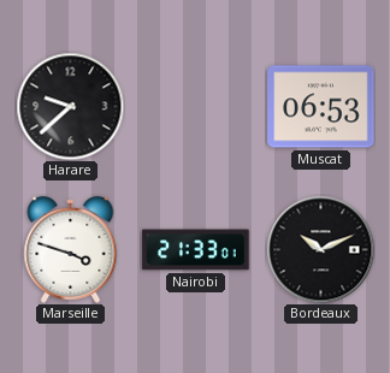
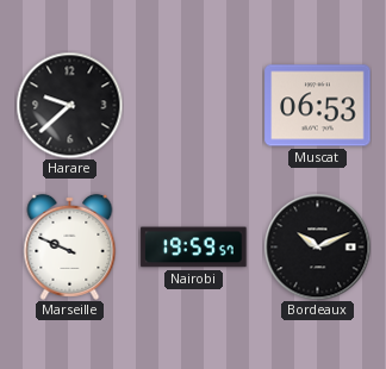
Marseille: 3:48 -> 9:49 (70, 246)
Nairobi: 21:33 -> 19:59 (194, 248)
